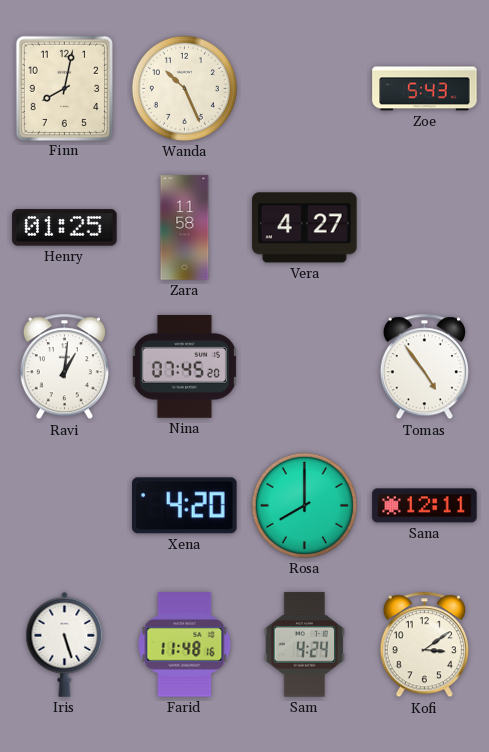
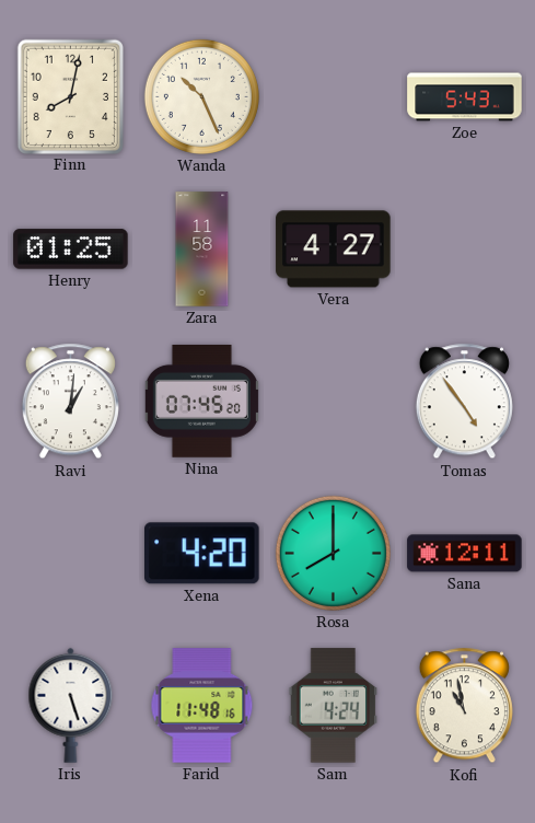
Kofi: 3:09 -> 10:58 (464, 706)
